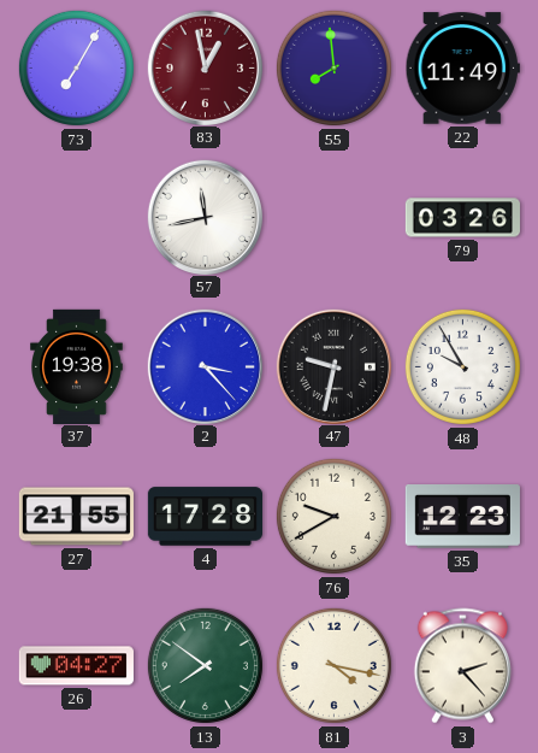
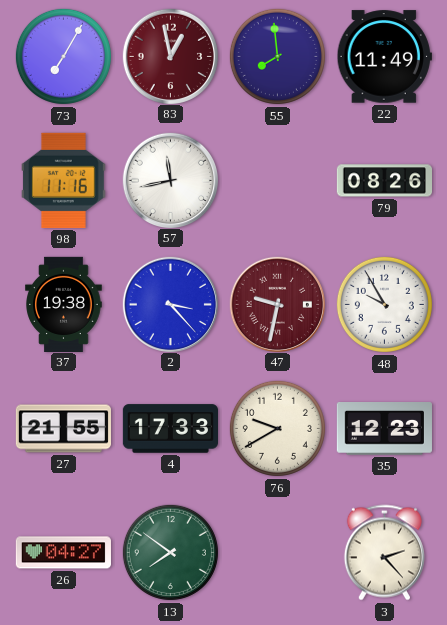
98: none -> 11:16 (63, 180)
79: 03:26 -> 08:26 (384, 181)
47 dial: black -> burgundy (277, 304)
4: 17:28 -> 17:33 (170, 429)
81: 4:17 -> none (333, 665)
